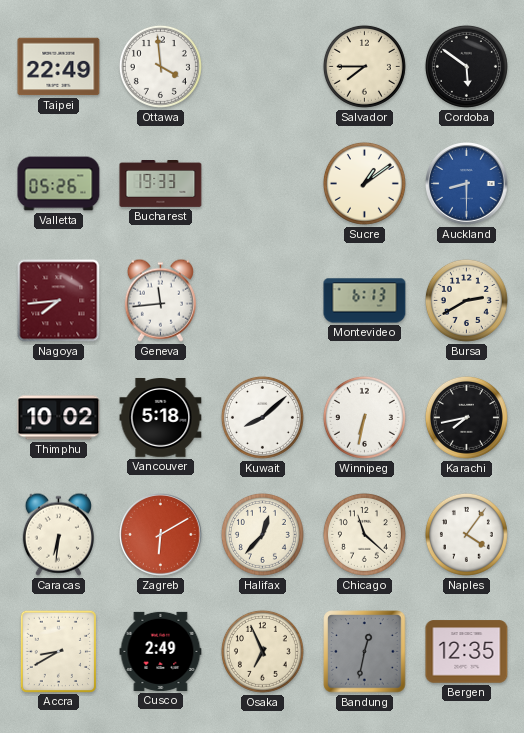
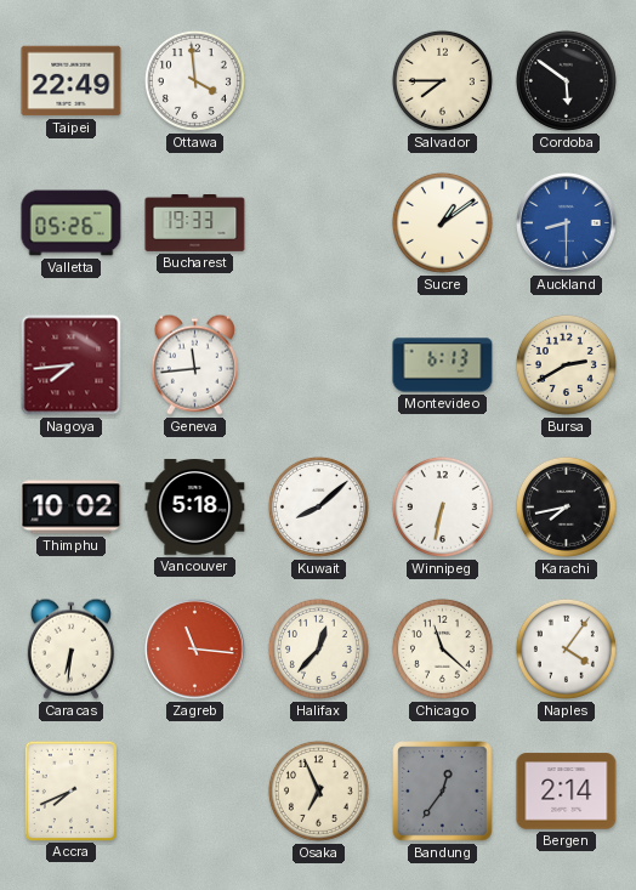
Zagreb: 6:10 -> 11:16 (195, 650)
Accra: 8:40 -> 7:41 (70, 790)
Cusco: 2:49 -> none (161, 651)
Bandung: 12:32 -> 12:36 (443, 792)
Bergen: 12:35 -> 2:14 (567, 792)
